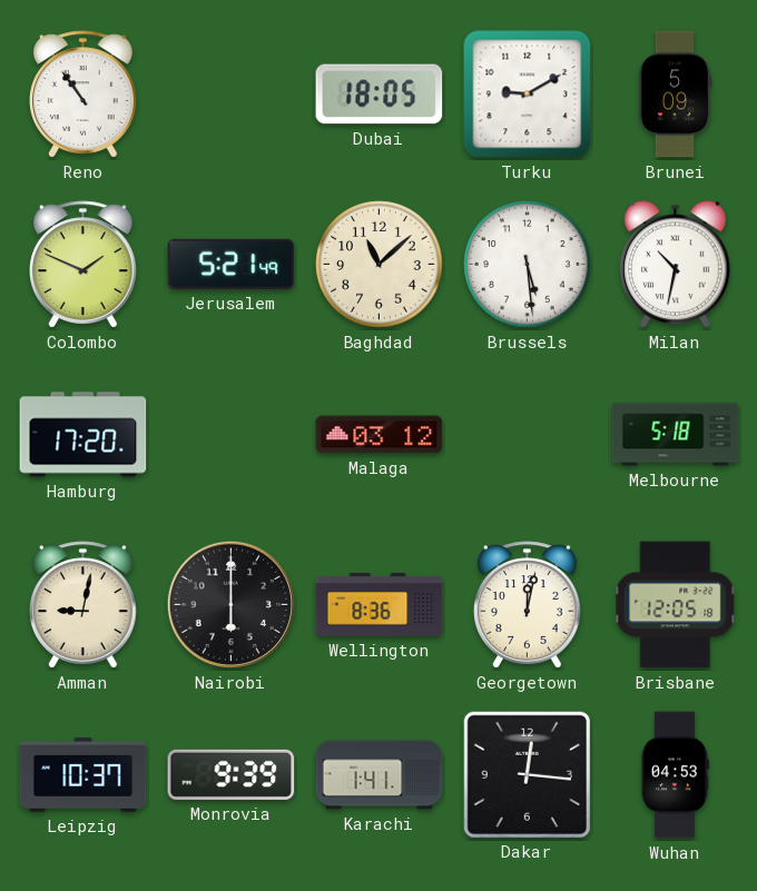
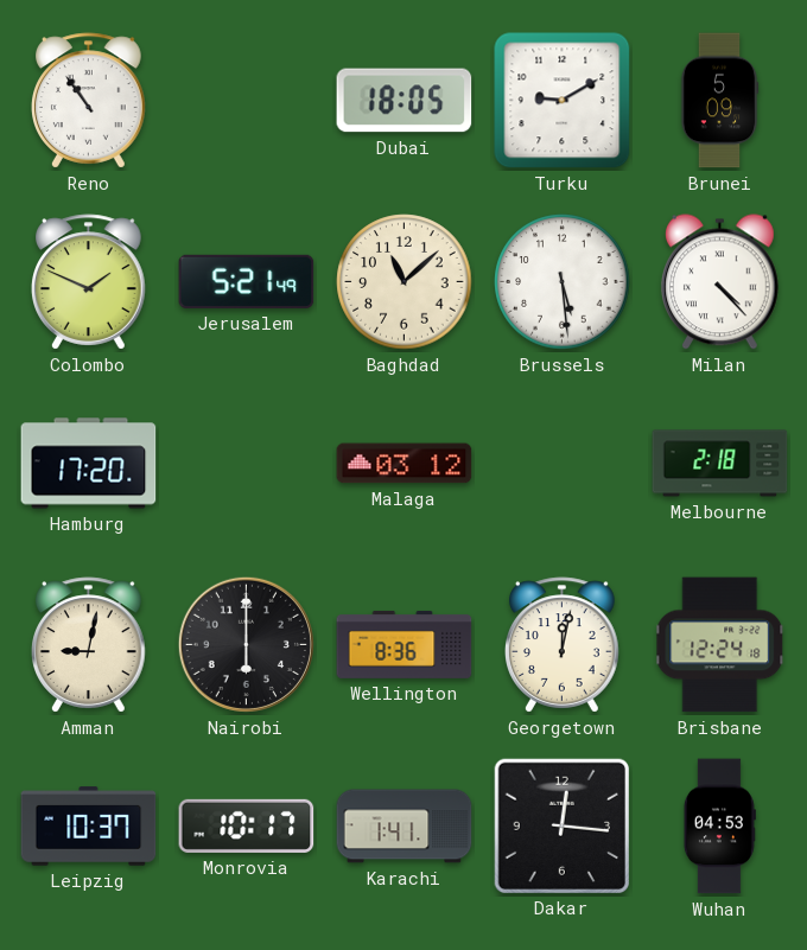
Milan: 10:32 -> 4:23 (719, 282)
Melbourne: 5:18 -> 2:18 (720, 464)
Brisbane: 12:05 -> 12:24 (720, 645)
Monrovia: 9:39 -> 10:17 (247, 825)
